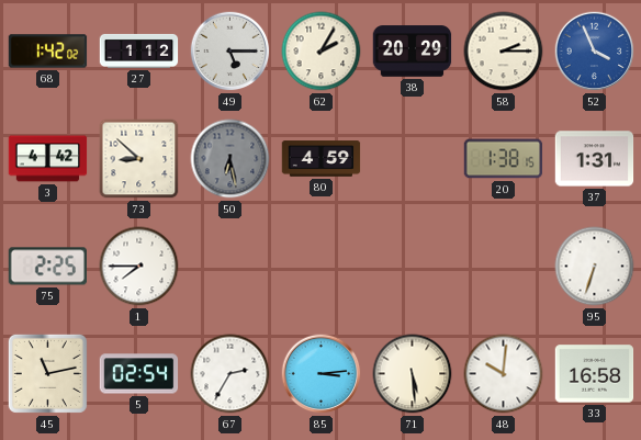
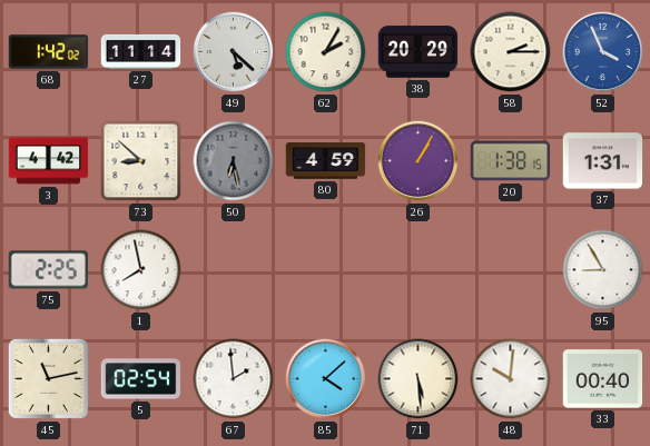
27: 1:12 -> 11:14 (141, 51)
49: 5:15 -> 5:22 (234, 52)
26: none -> 1:05 (418, 161)
1: 7:45 -> 7:58 (141, 270)
95: 6:33 -> 8:55 (603, 270)
67: 2:35 -> 1:59 (234, 379)
85: 3:14 -> 4:08 (326, 379)
33: 16:58 -> 00:40 (603, 379)
